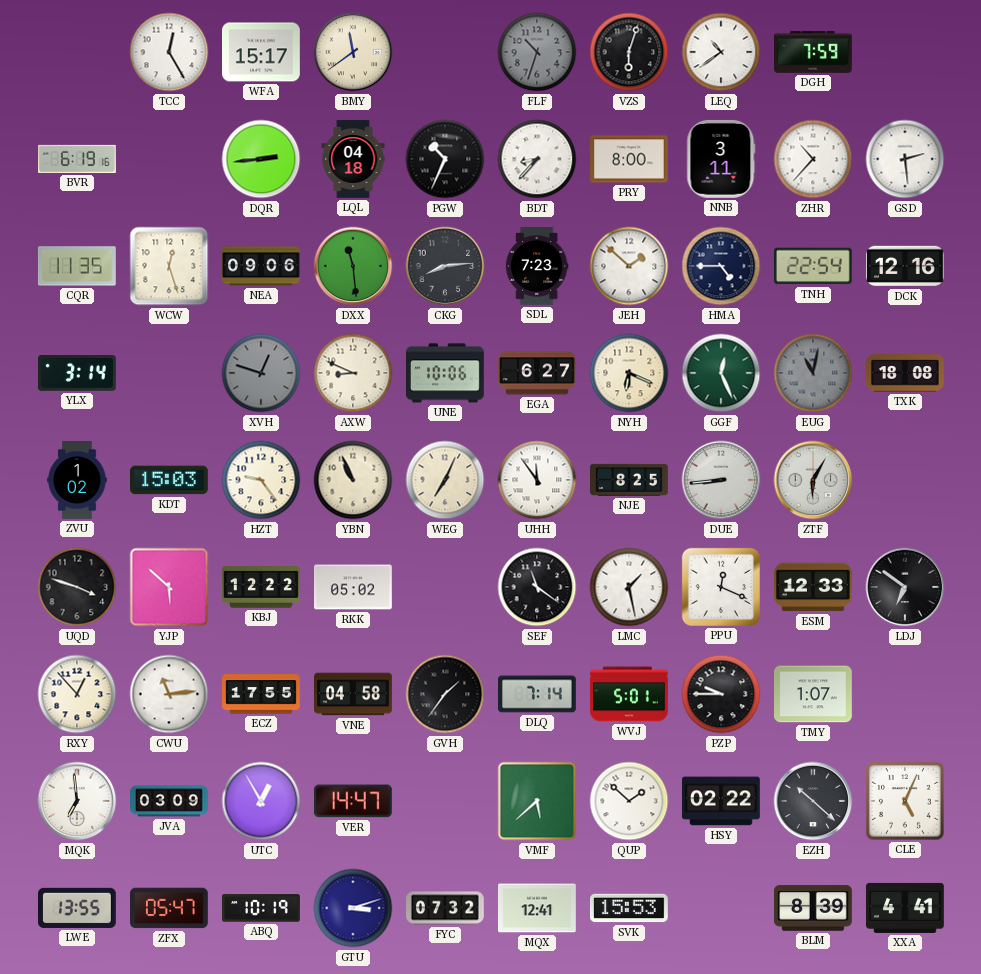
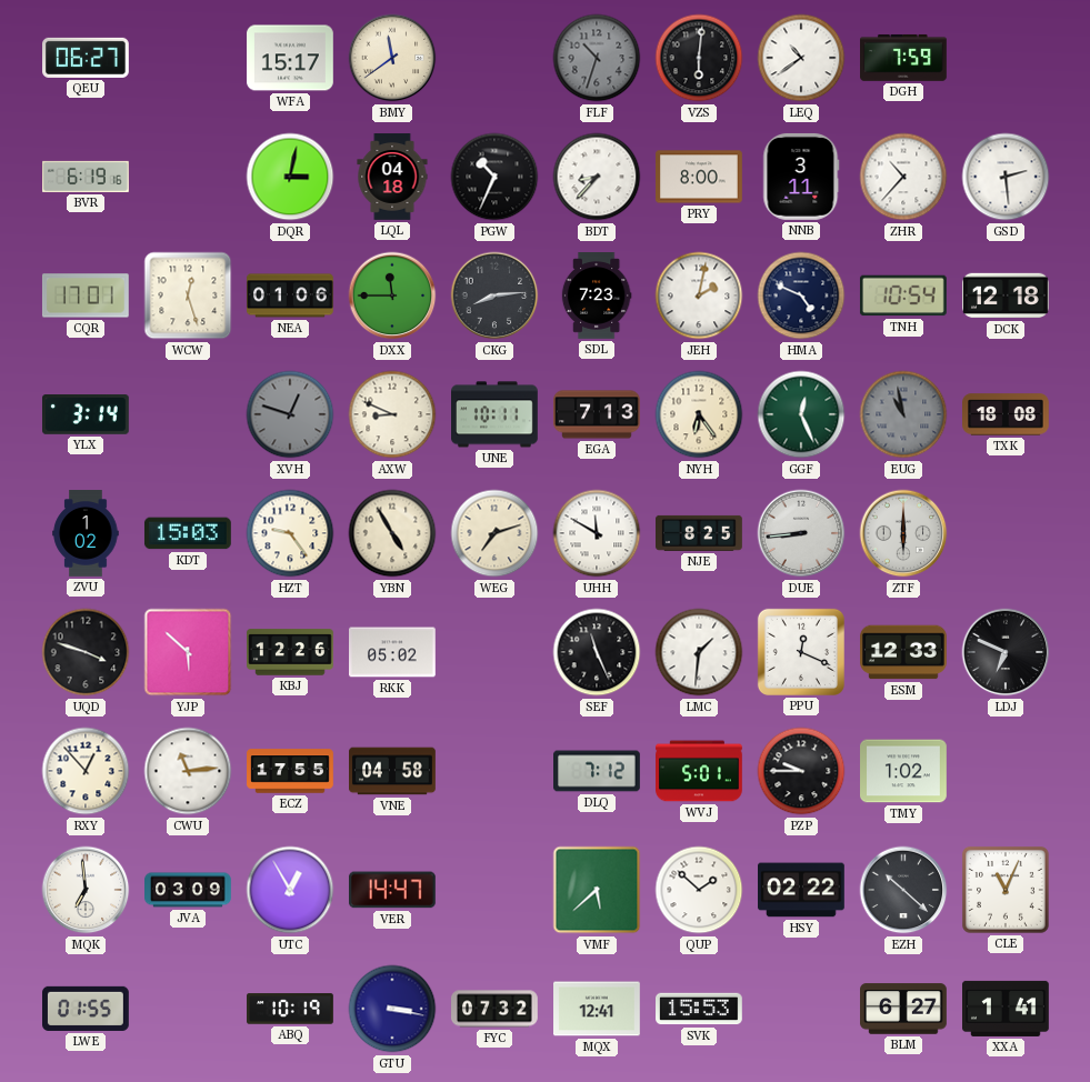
QEU: none -> 06:27 (87, 58)
TCC: 12:25 -> none (169, 52)
VZS: 6:03 -> 6:01 (699, 58)
DQR: 2:44 -> 3:02 (290, 177)
CQR: 11:35 -> 17:01 (86, 295)
NEA: 09:06 -> 01:06 (291, 295)
DXX: 11:29 -> 11:45 (392, 295)
JEH: 1:52 -> 2:02 (699, 295)
HMA: 4:45 -> 4:49 (801, 295)
TNH: 22:54 -> 10:54 (903, 295)
DCK: 12:16 -> 12:18 (1007, 295)
UNE: 10:06 -> 10:11 (496, 414)
EGA: 6:27 -> 7:13 (598, 414)
NYH: 6:19 -> 6:24 (699, 414)
EUG: 11:02 -> 10:58 (903, 414)
YBN: 10:56 -> 4:55 (392, 533)
WEG: 7:04 -> 7:12 (494, 533)
UHH: 11:54 -> 11:50 (597, 533)
ZTF: 6:05 -> 6:00 (903, 533)
KBJ: 12:22 -> 12:26 (291, 652)
SEF: 11:21 -> 11:26 (597, 652)
LMC: 1:28 -> 1:31 (699, 652)
LDJ: 6:51 -> 6:49 (1006, 652)
GVH: 1:36 -> none (445, 694)
DLQ: 7:14 -> 7:12 (598, 771)
TMY: 1:07 -> 1:02 (904, 771)
CLE: 5:04 -> 11:04 (1006, 891)
LWE: 13:55 -> 01:55 (87, 1009)
ZFX: 05:47 -> none (170, 908)
GTU: 3:12 -> 3:17 (392, 1009)
BLM: 8:39 -> 6:27 (904, 1009)
XXA: 4:41 -> 1:41 (1007, 1009)
